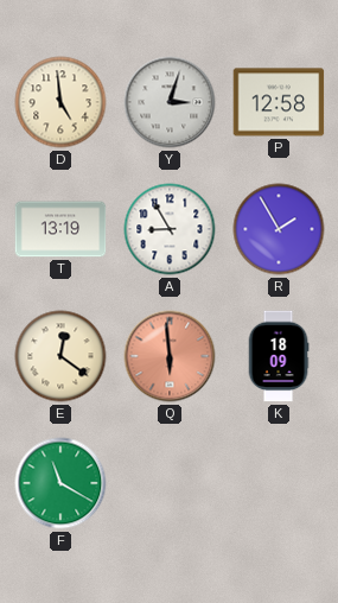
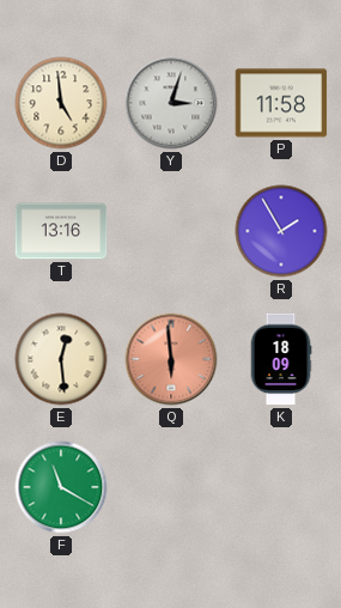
P: 12:58 -> 11:58 (281, 103)
T: 13:19 -> 13:16 (61, 231)
A: 8:55 -> none (170, 229)
E: 12:21 -> 12:29 (61, 359)
